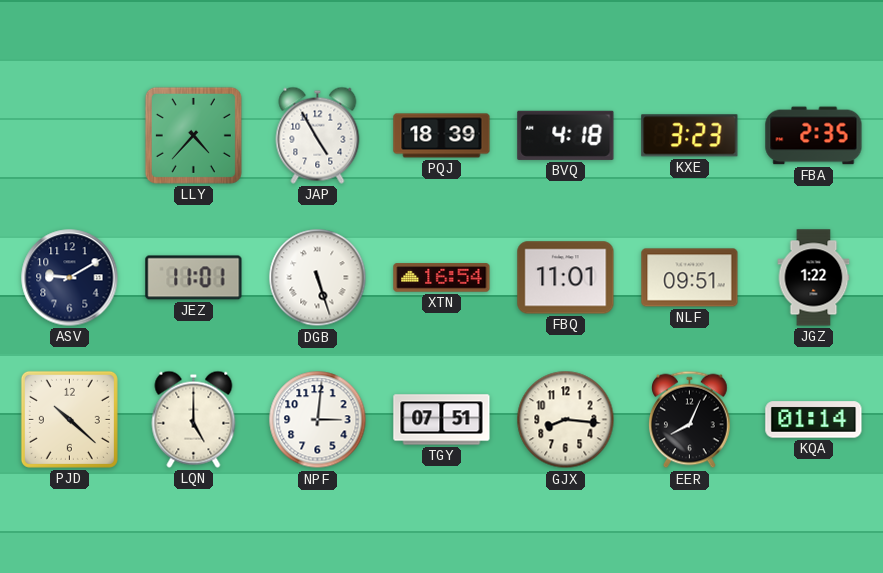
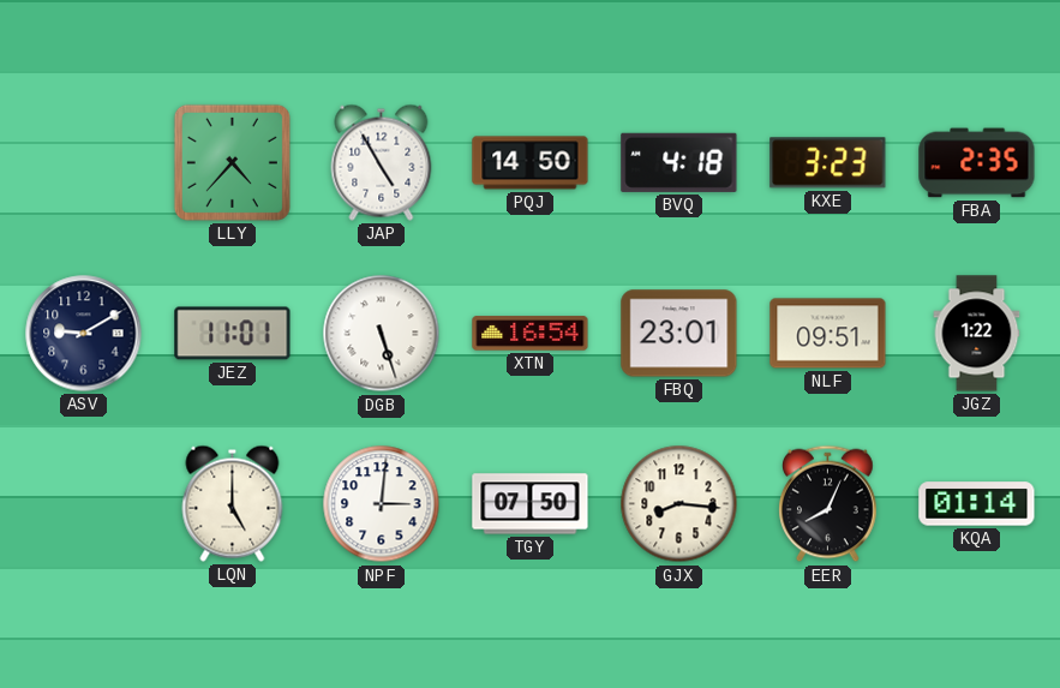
PQJ: 18:39 -> 14:50 (531, 163)
FBQ: 11:01 -> 23:01 (679, 334)
PJD: 10:22 -> none (69, 419)
TGY: 07:51 -> 07:50 (531, 504)
